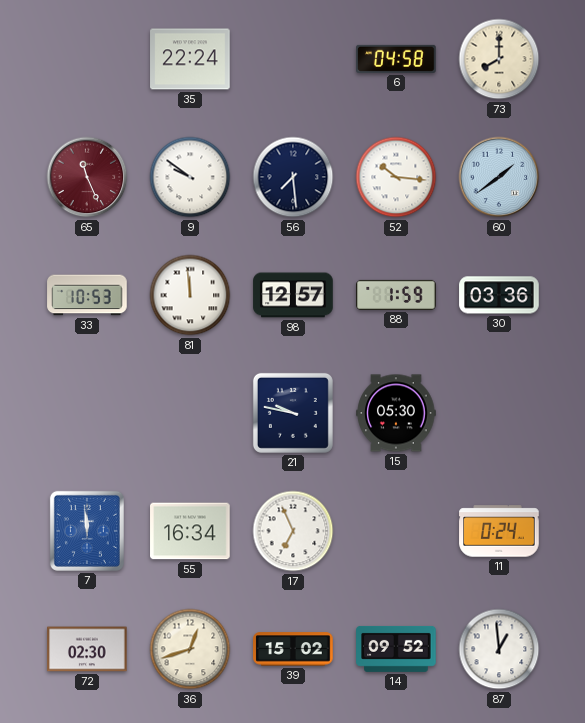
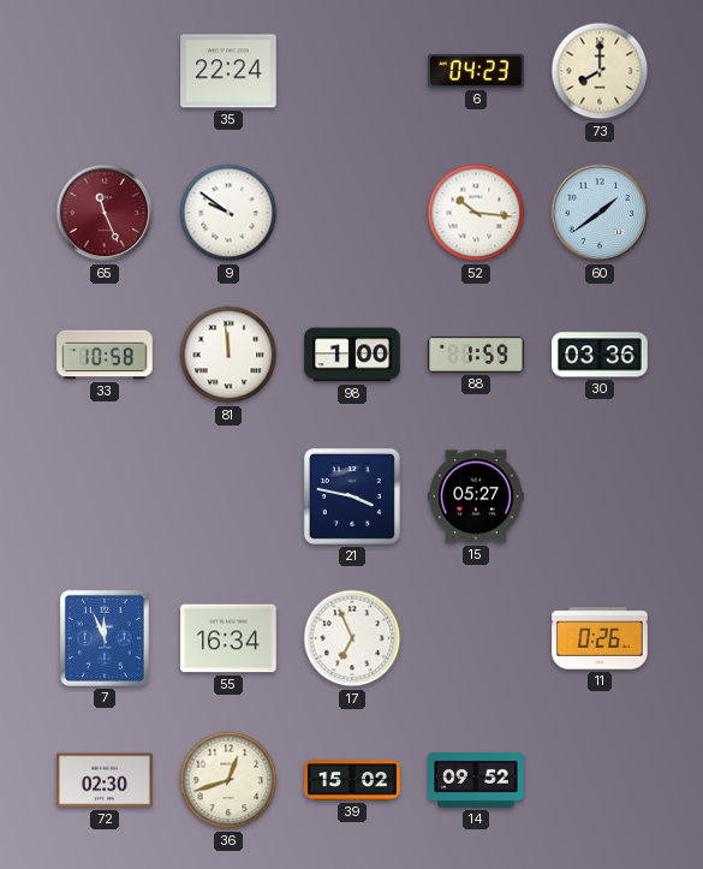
6: 04:58 -> 04:23 (476, 71)
56: 7:29 -> none (293, 177)
33: 10:53 -> 10:58 (105, 355)
98: 12:57 -> 1:00 (352, 355)
21: 9:47 -> 3:47 (352, 496)
15: 05:30 -> 05:27 (476, 496)
7: 11:59 -> 11:56 (105, 638)
11: 0:24 -> 0:26 (600, 638)
87: 12:59 -> none (499, 649)
